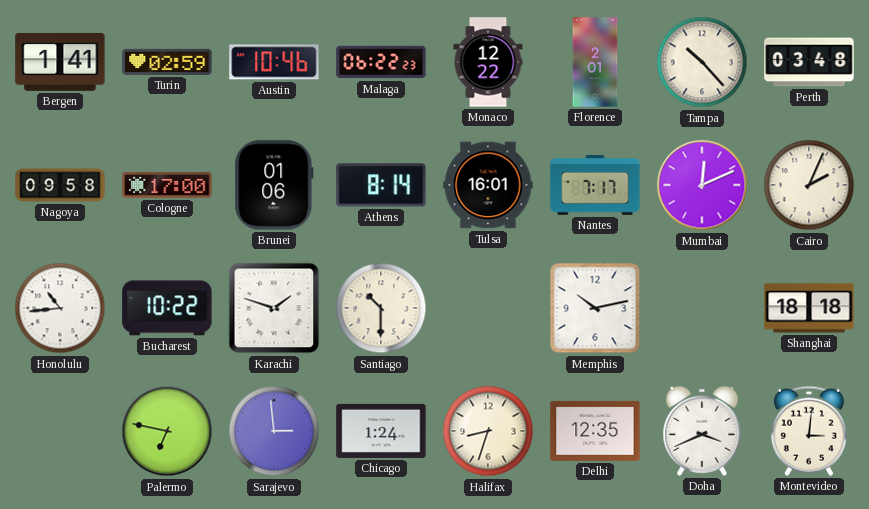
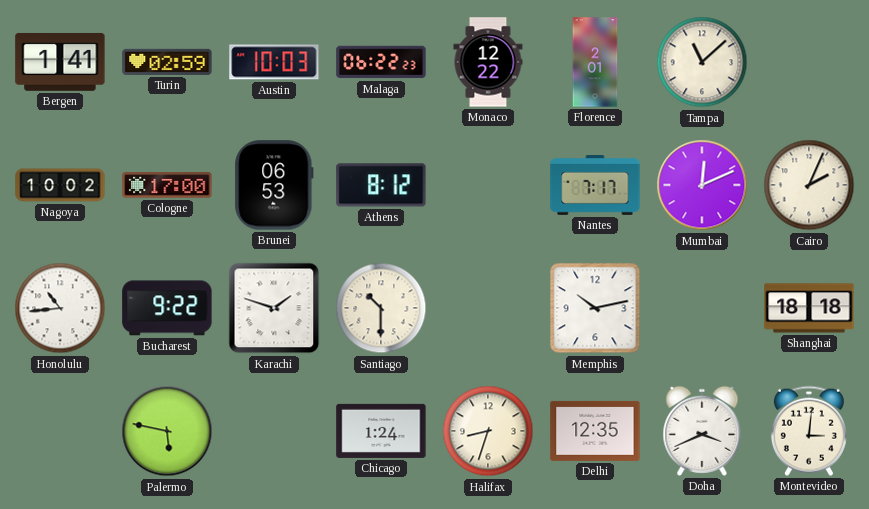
Austin: 10:46 -> 10:03 (274, 62)
Tampa: 10:23 -> 11:08 (702, 62)
Perth: 03:48 -> none (809, 62)
Nagoya: 09:58 -> 10:02 (60, 185)
Brunei: 01:06 -> 06:53 (274, 185)
Athens: 8:14 -> 8:12 (381, 185)
Tulsa: 16:01 -> none (488, 185)
Bucharest: 10:22 -> 9:22 (167, 308)
Palermo: 6:47 -> 5:47 (167, 431)
Sarajevo: 2:59 -> none (274, 431)
